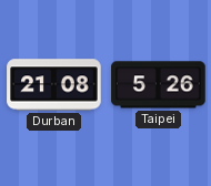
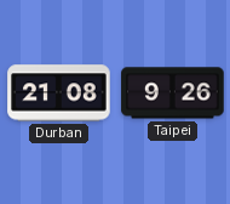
Taipei: 5:26 -> 9:26 (173, 93)
